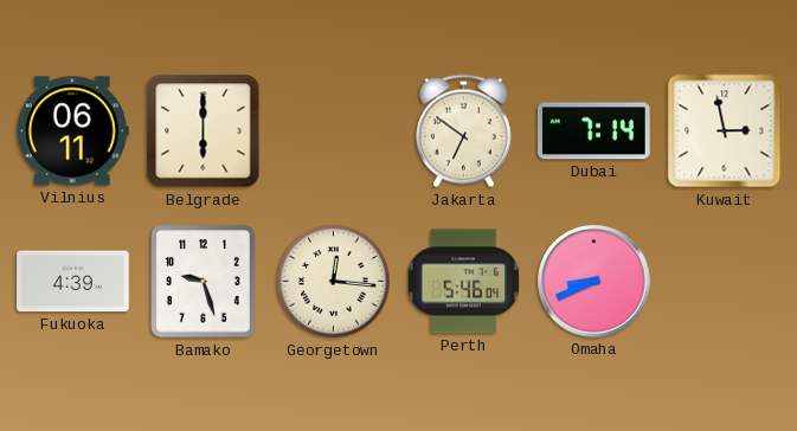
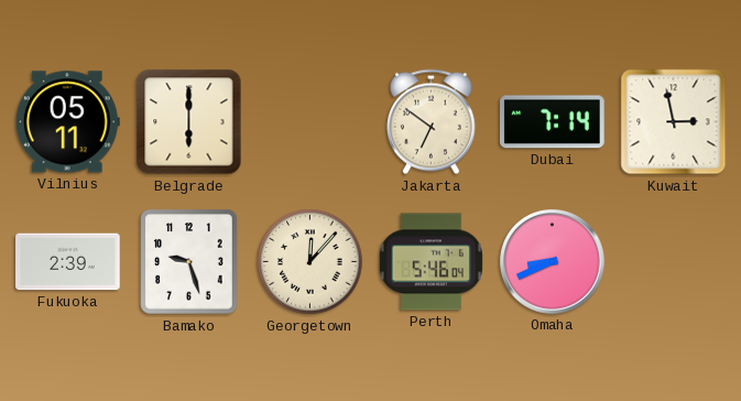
Vilnius: 06:11 -> 05:11 (67, 122)
Fukuoka: 4:39 -> 2:39 (68, 262)
Georgetown: 12:16 -> 12:07 (310, 262)
